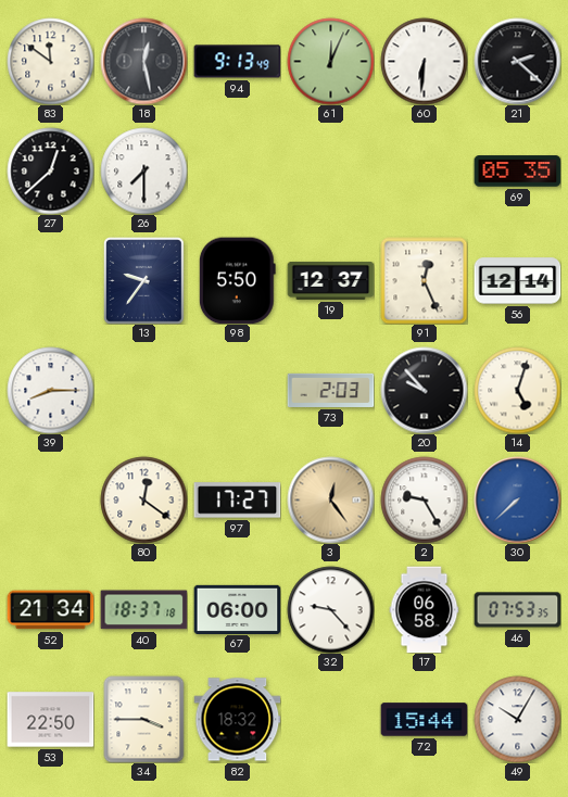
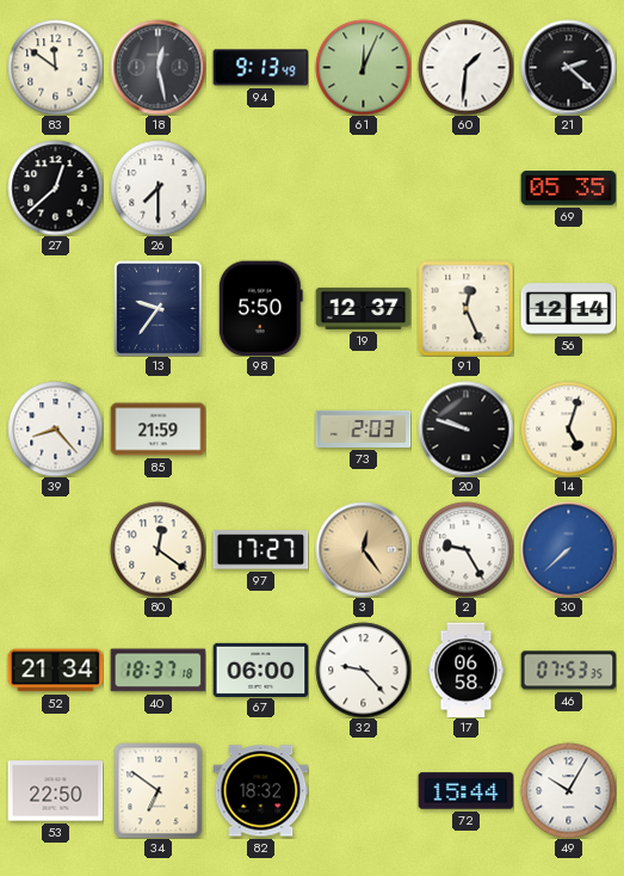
60: 6:31 -> 1:31 (465, 67)
39: 8:15 -> 8:23 (55, 428)
85: none -> 21:59 (157, 430)
20: 9:53 -> 9:48 (465, 428)
34: 3:45 -> 6:51 (159, 790)
